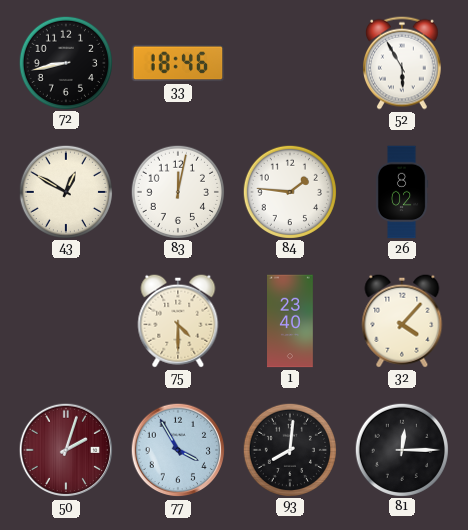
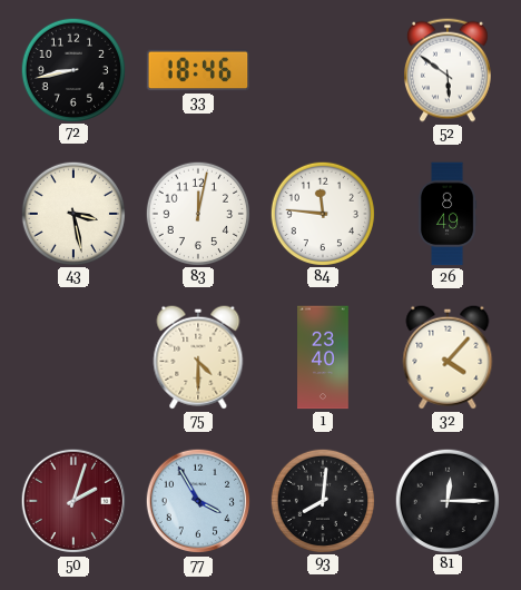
52: 5:55 -> 5:51 (448, 70)
43: 12:50 -> 3:28 (72, 213)
84: 1:46 -> 11:46 (322, 213)
26: 8:02 -> 8:49 (448, 214)
